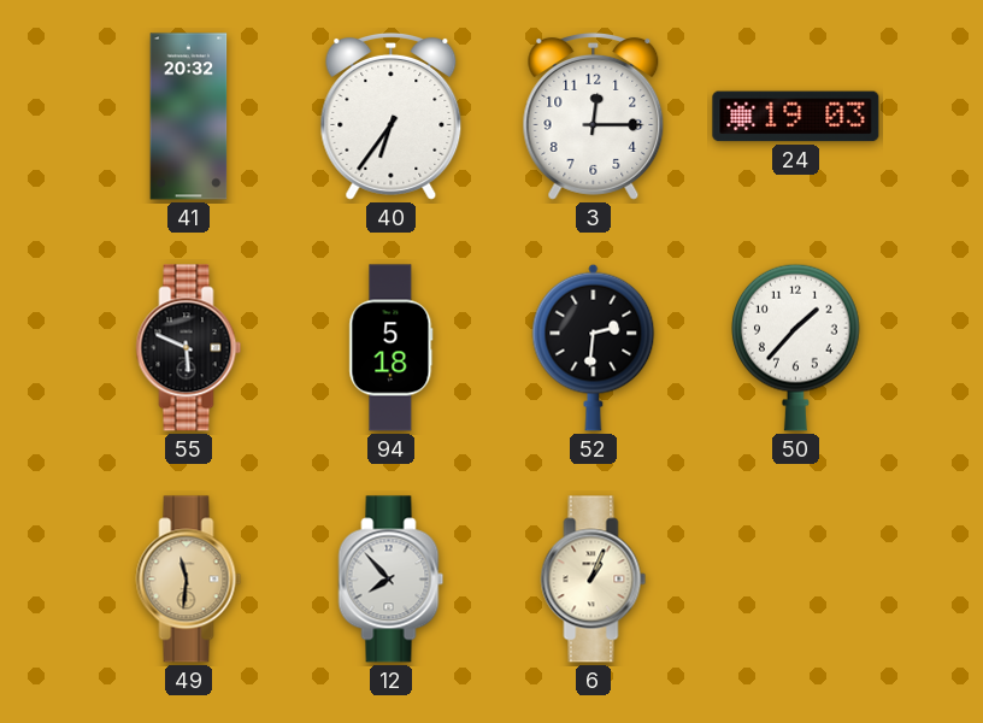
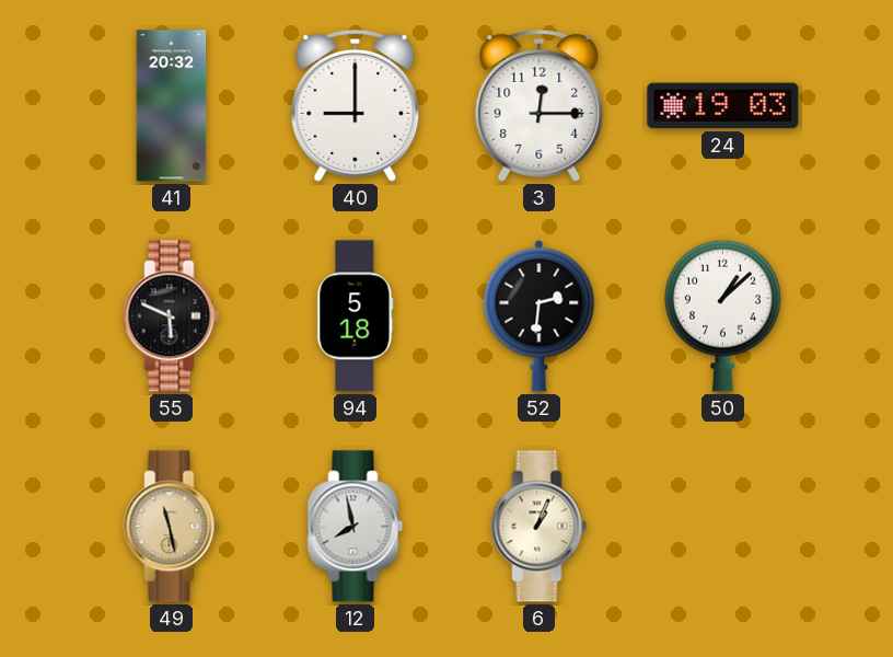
40: 6:36 -> 9:00 (356, 105)
50: 1:37 -> 1:08 (723, 315)
49: 11:31 -> 11:28 (172, 527)
12: 7:53 -> 7:58 (356, 527)
